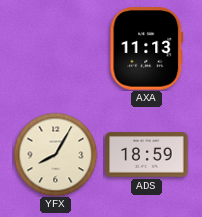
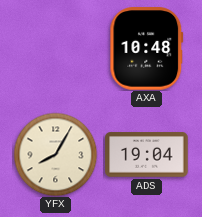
AXA: 11:13 -> 10:48 (147, 49)
ADS: 18:59 -> 19:04 (147, 155)
